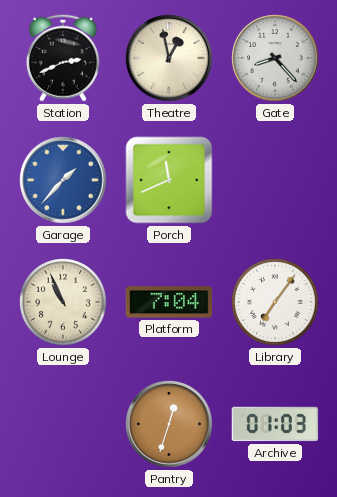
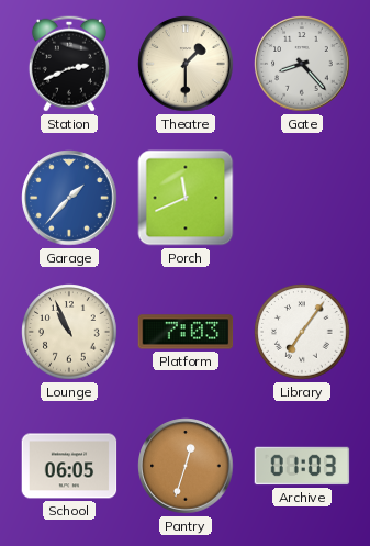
Theatre: 12:58 -> 1:30 (186, 64)
Platform: 7:04 -> 7:03 (186, 332)
School: none -> 06:05 (69, 466)
